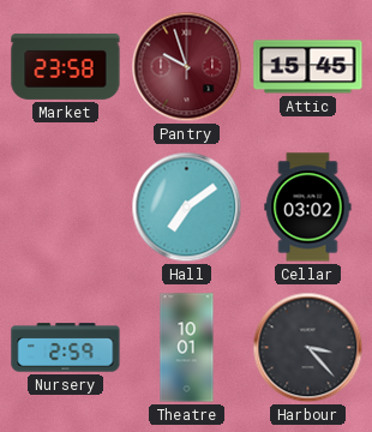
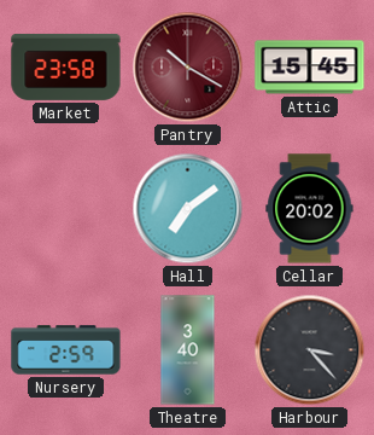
Pantry: 9:57 -> 10:20 (188, 68)
Cellar: 03:02 -> 20:02 (310, 209)
Theatre: 10:01 -> 3:40 (188, 350)
